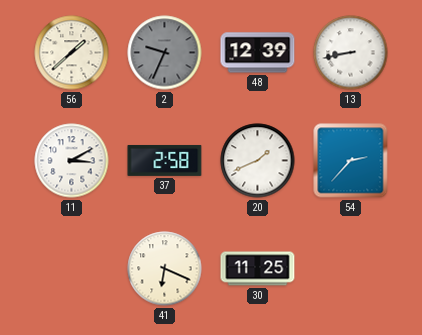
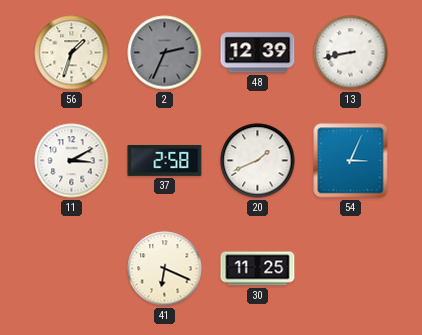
56: 1:38 -> 1:33 (72, 53)
2: 9:34 -> 2:34 (165, 53)
54: 2:37 -> 3:04 (351, 161)
